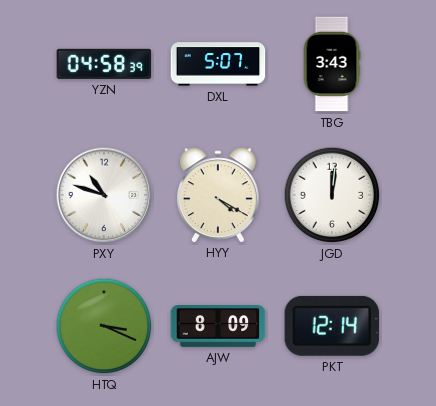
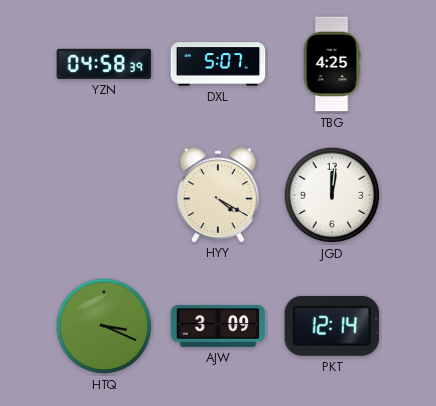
TBG: 3:43 -> 4:25 (332, 64)
PXY: 10:48 -> none (104, 195)
AJW: 8:09 -> 3:09 (218, 327)
